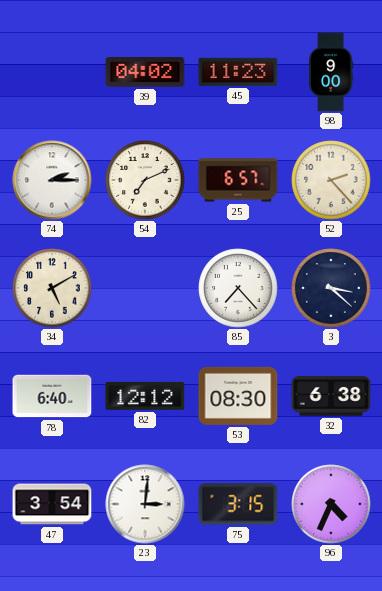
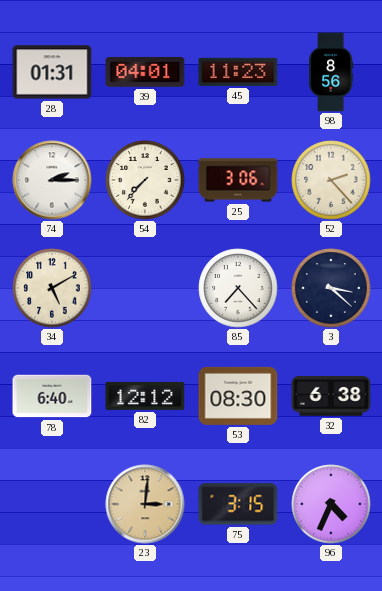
28: none -> 01:31 (52, 72)
39: 04:02 -> 04:01 (145, 72)
98: 9:00 -> 8:56 (331, 72)
54: 7:11 -> 7:37 (145, 180)
25: 6:57 -> 3:06 (238, 180)
47: 3:54 -> none (52, 504)
23 dial: white -> champagne (145, 504)
